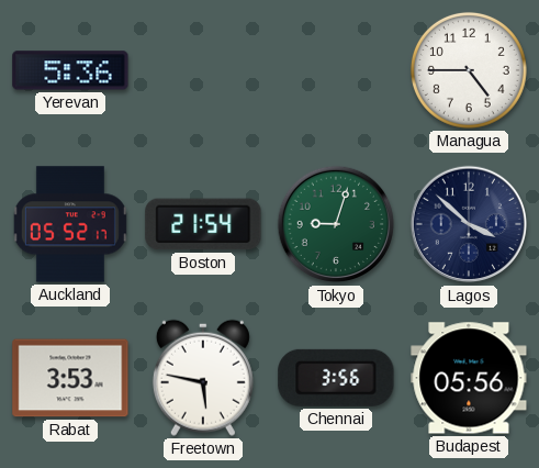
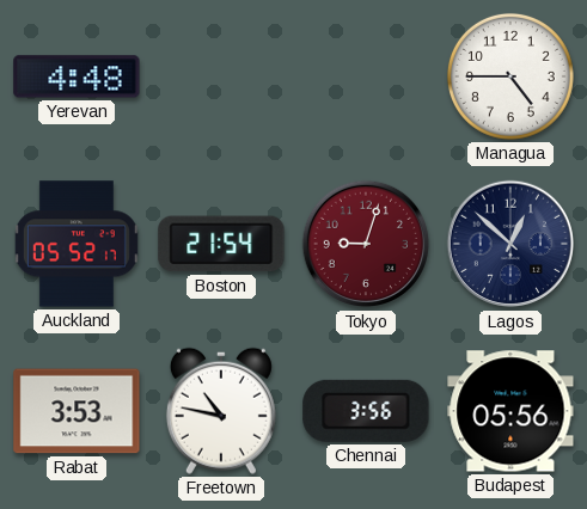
Yerevan: 5:36 -> 4:48 (77, 76)
Tokyo dial: green -> burgundy (366, 244)
Lagos: 3:52 -> 12:52 (510, 244)
Freetown: 5:47 -> 10:47 (221, 411)
